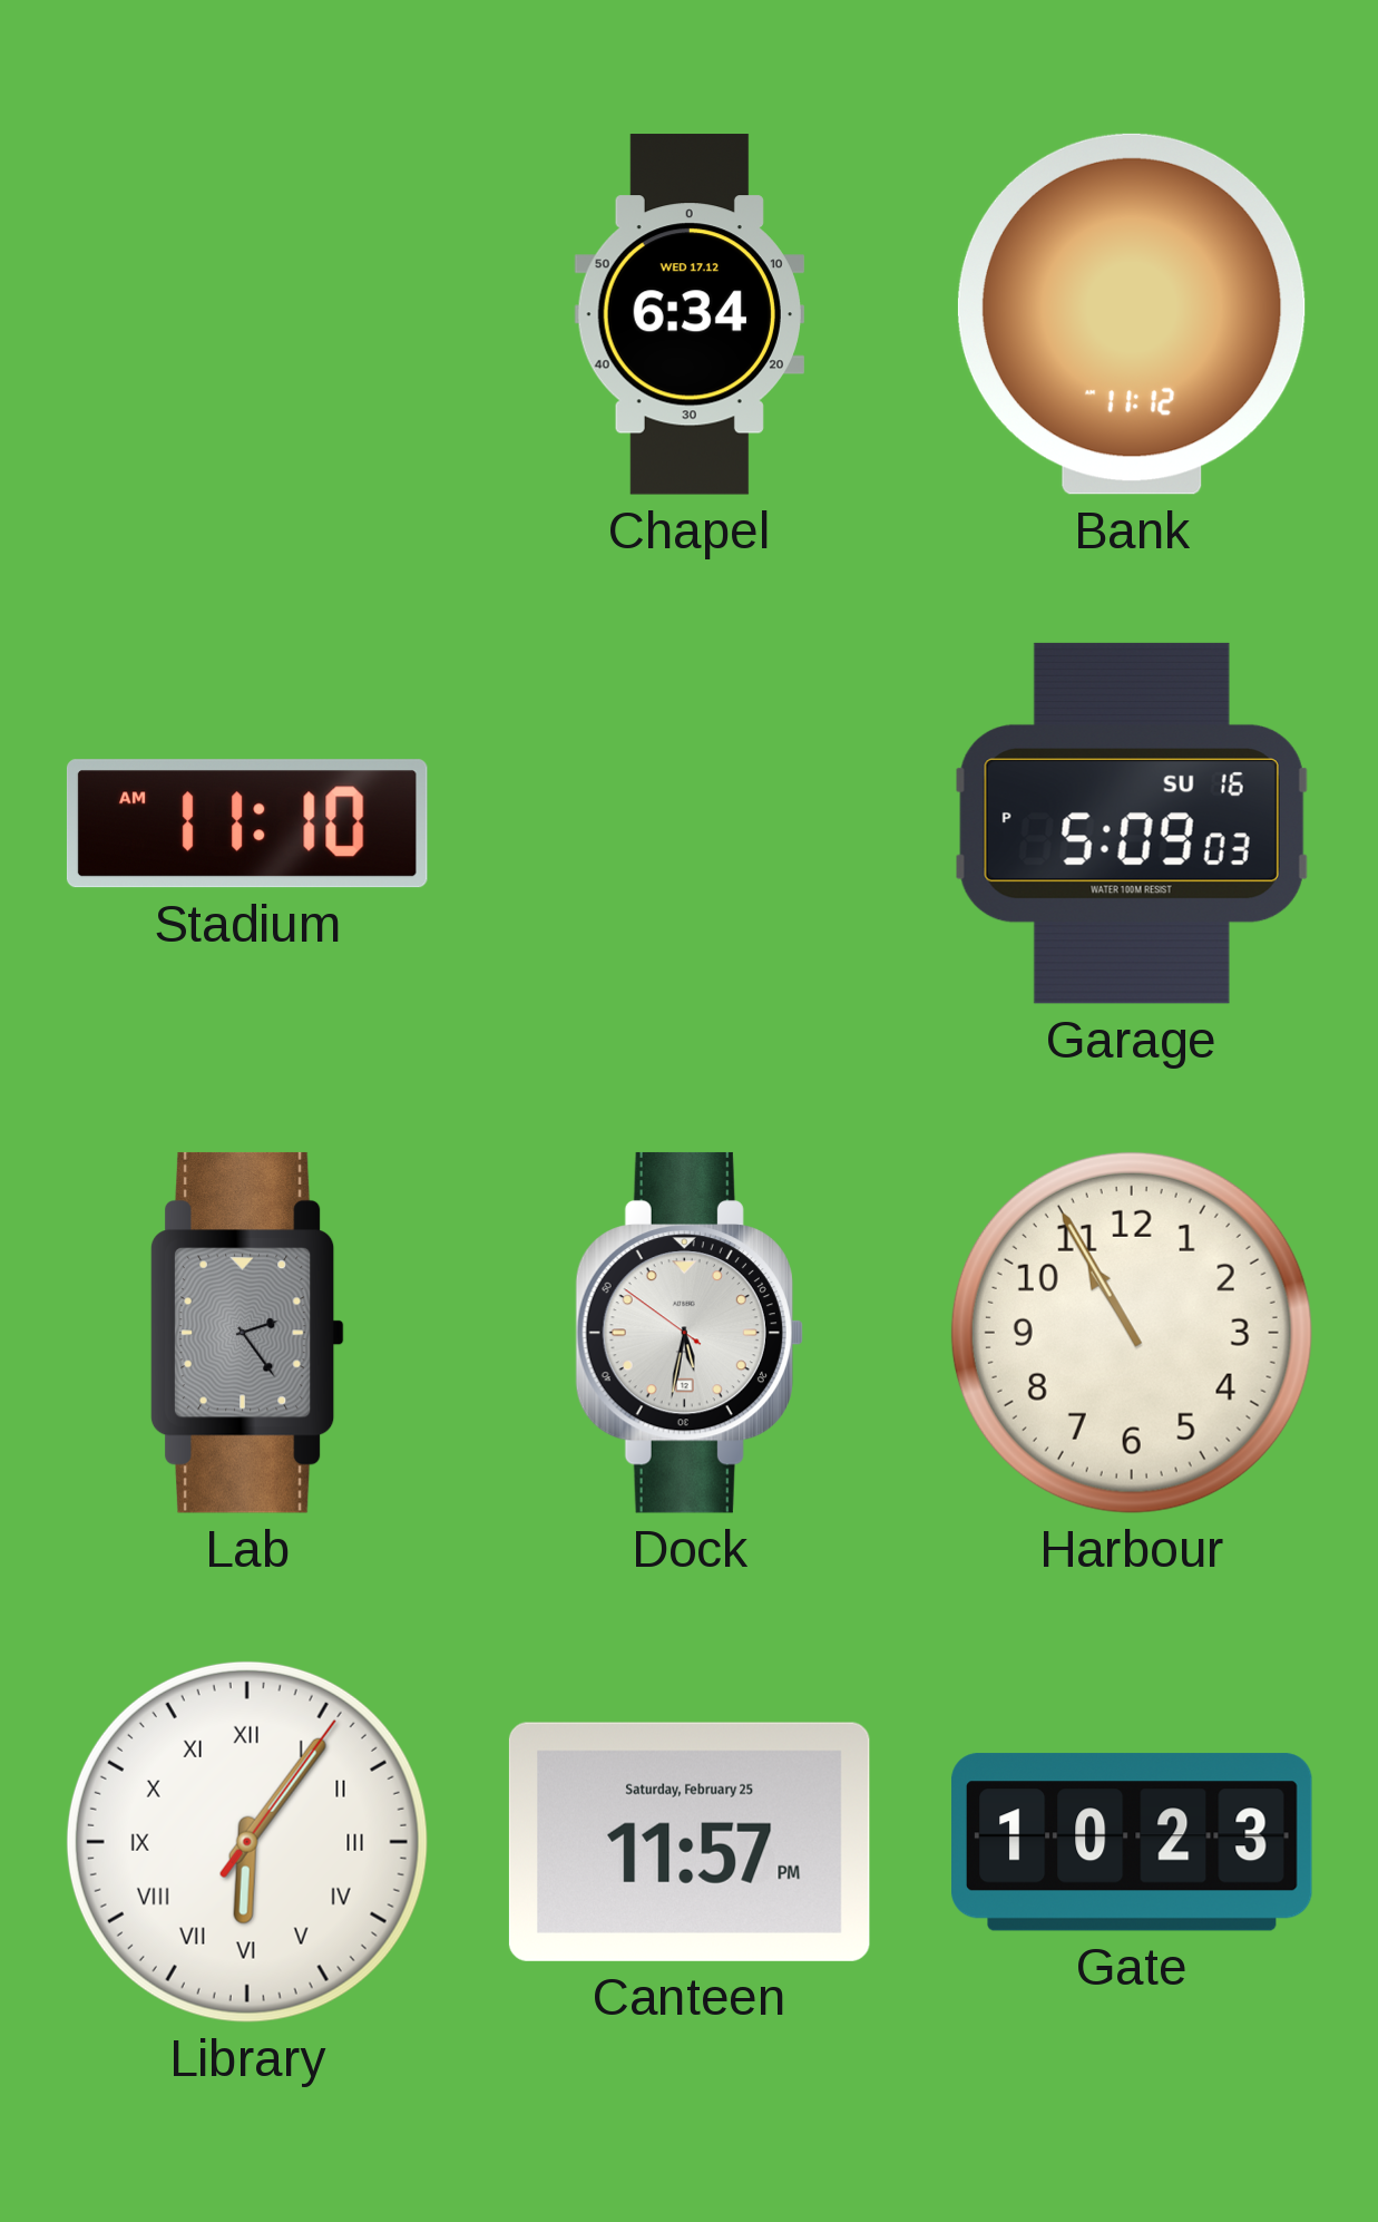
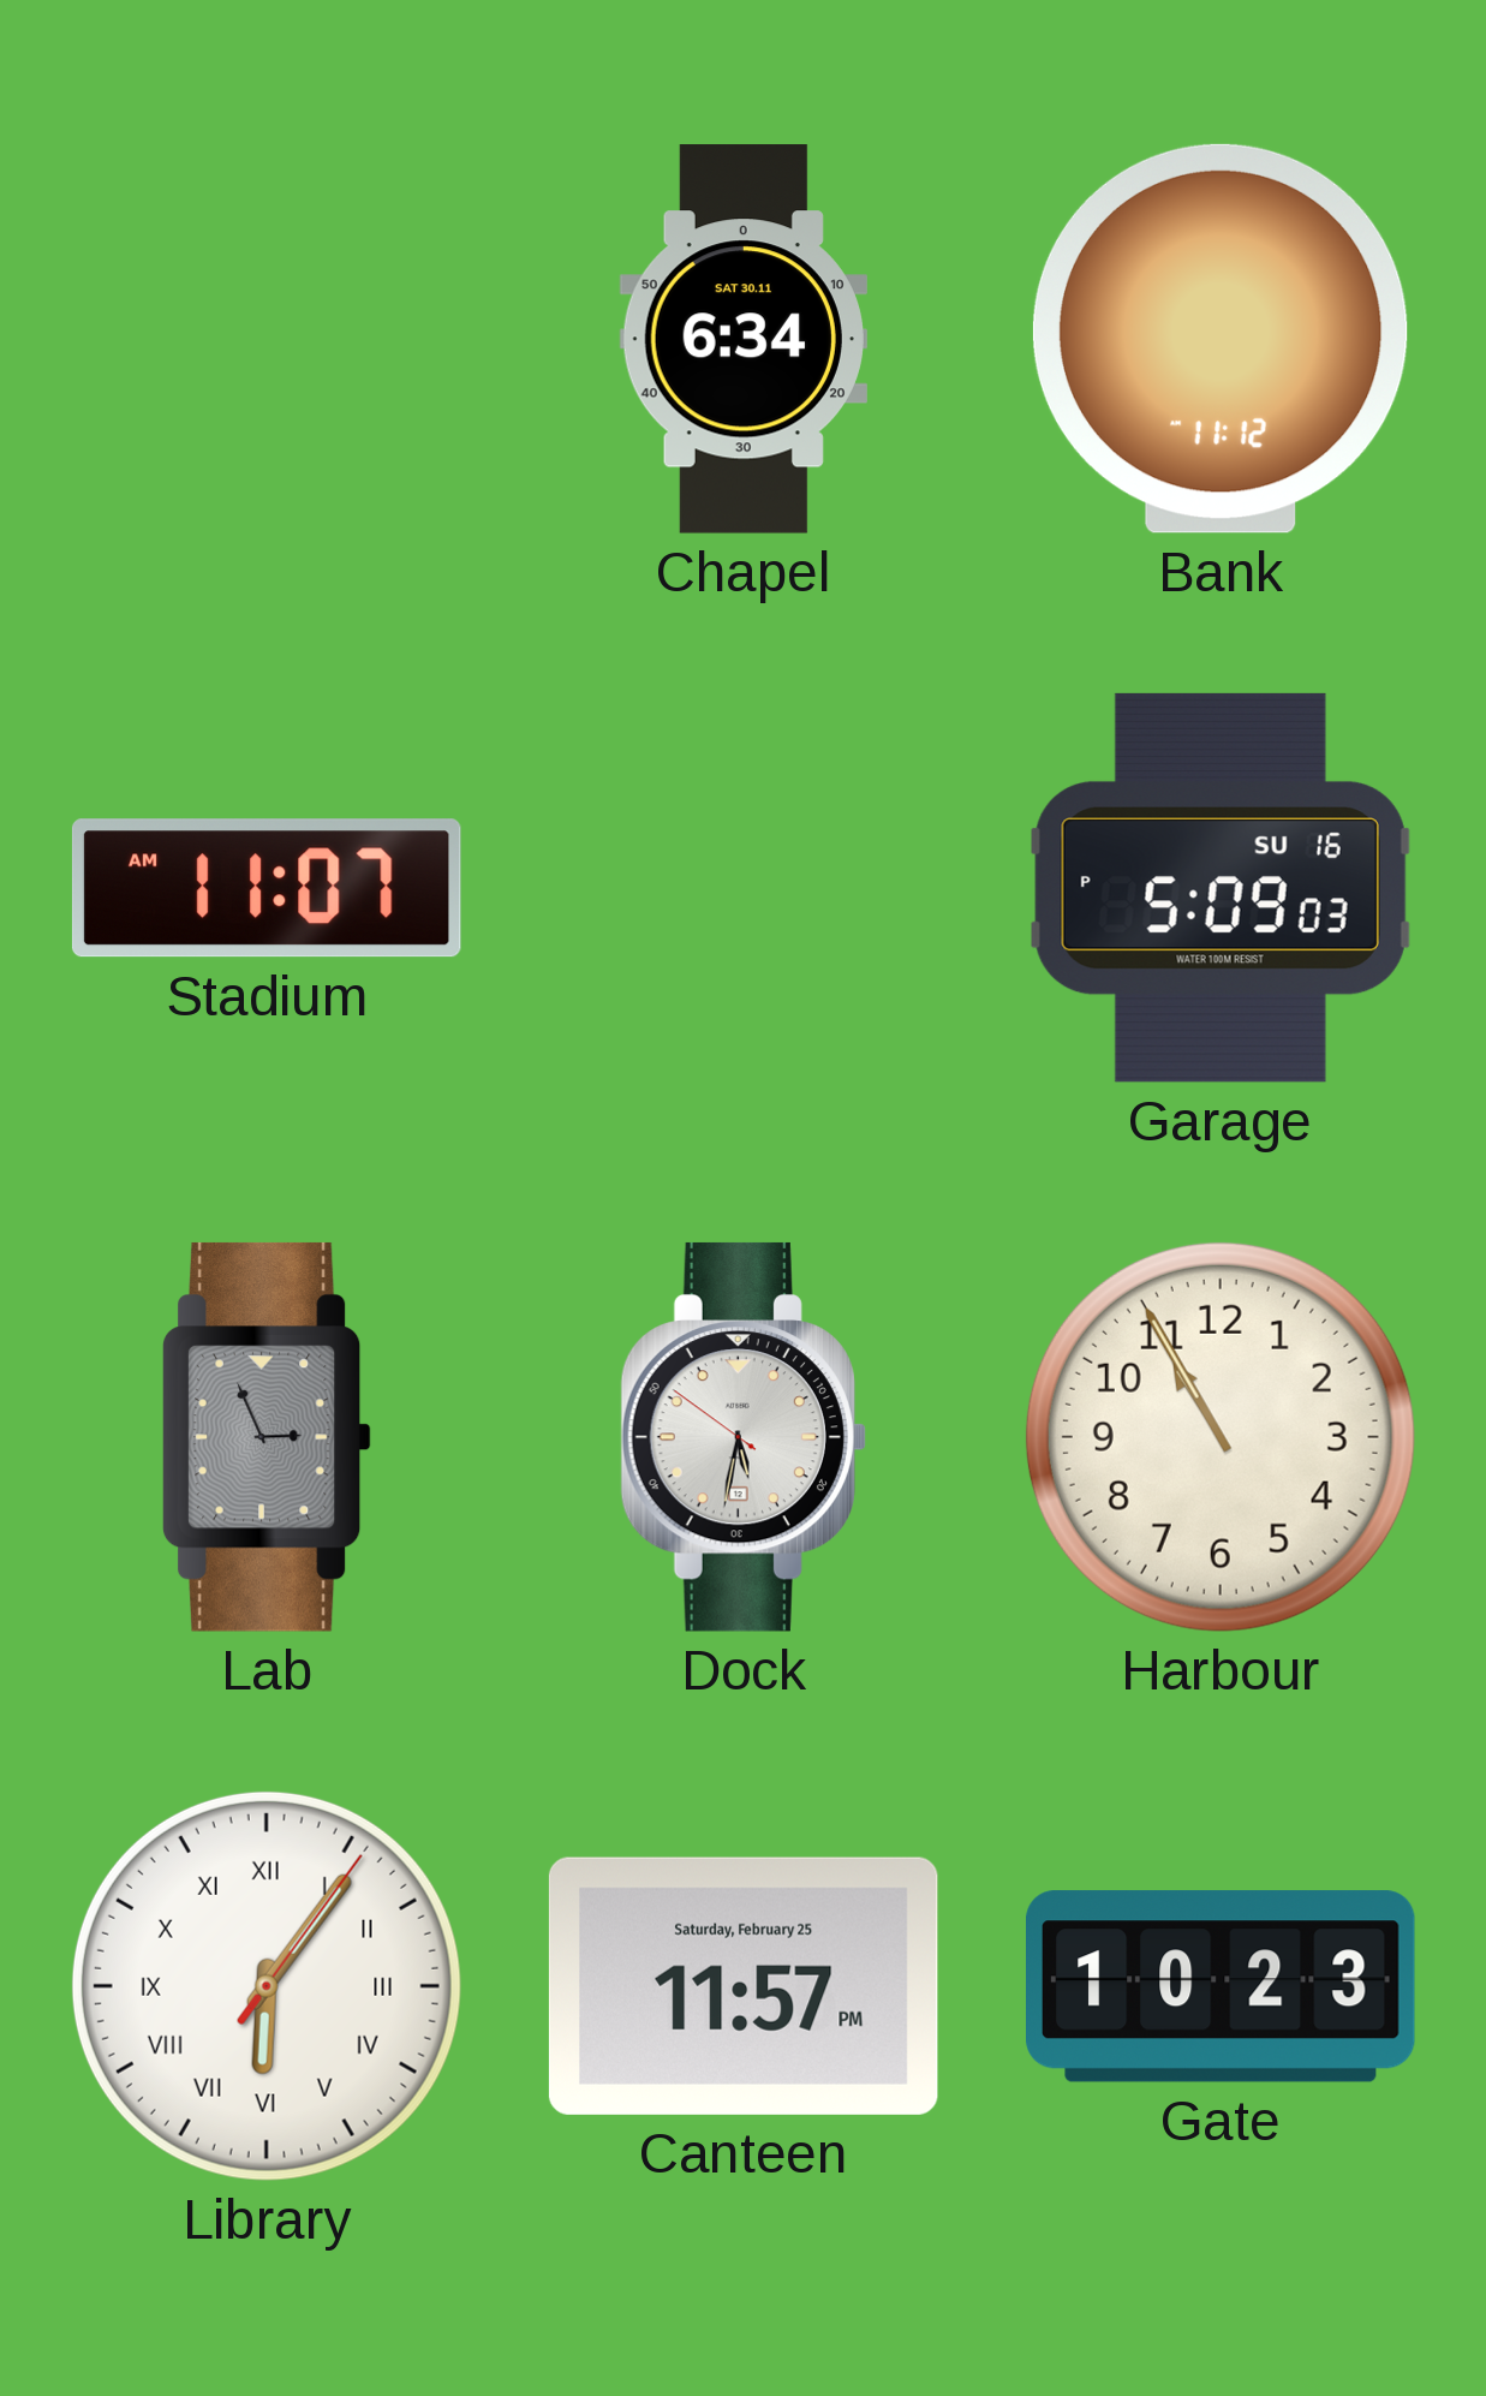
Chapel date: WED 17.12 -> SAT 30.11 (744, 339)
Stadium: 11:10 -> 11:07 (267, 888)
Lab: 2:24 -> 2:56 (267, 1437)
